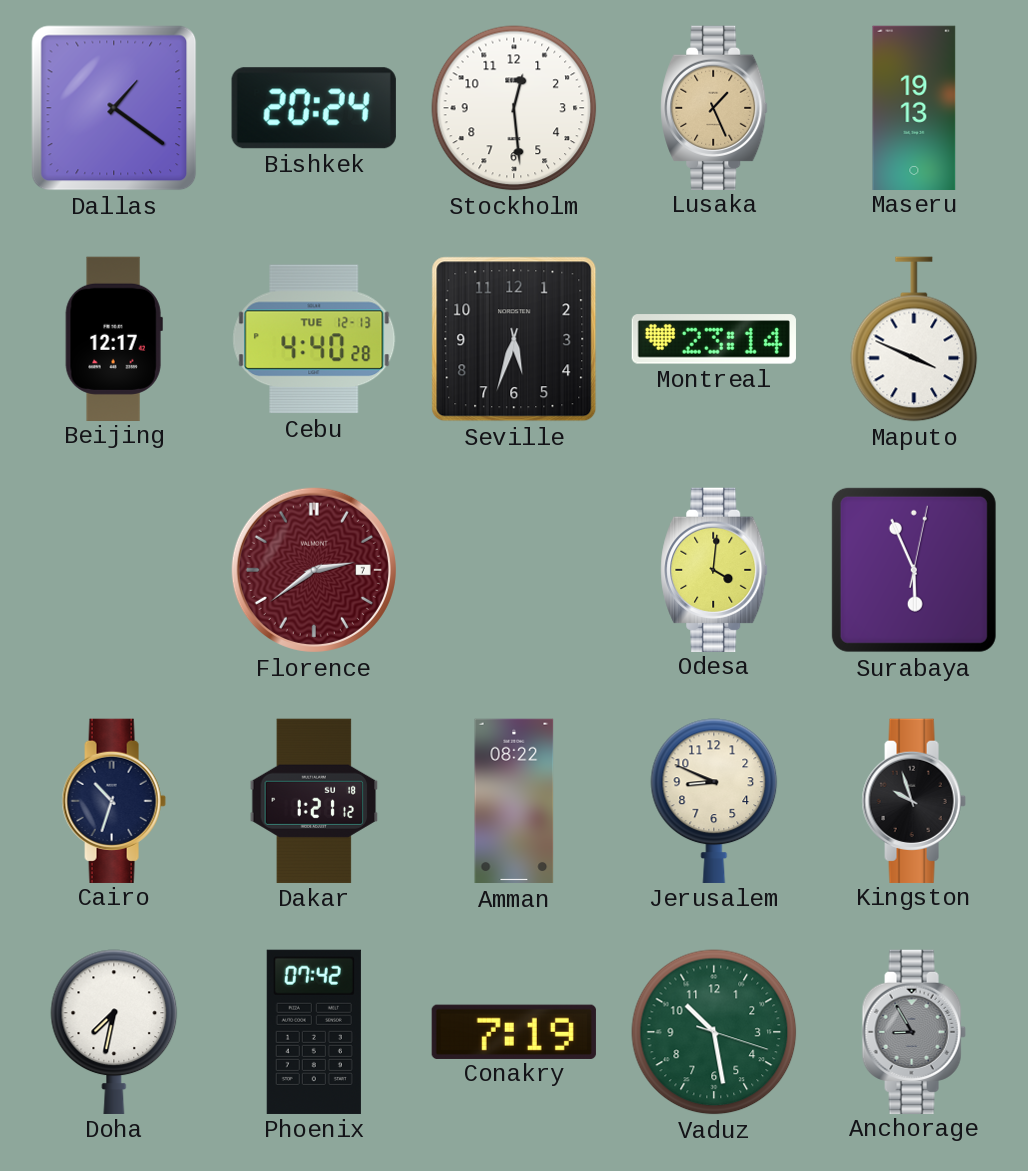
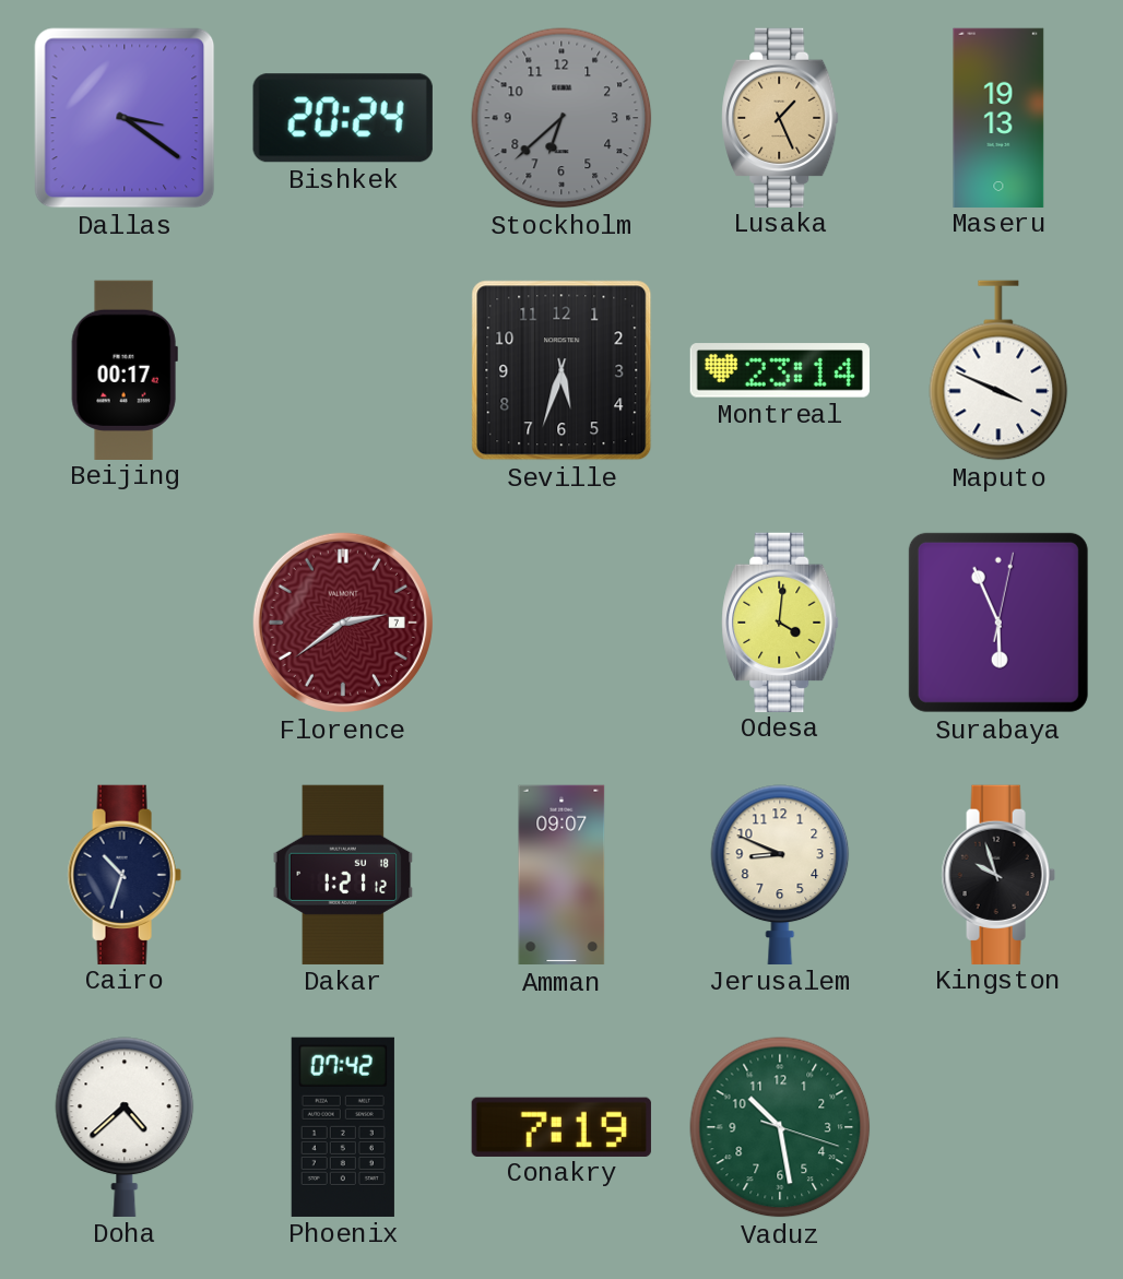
Dallas: 1:21 -> 3:21 (125, 118)
Stockholm: 12:29 -> 6:38 (561, 118)
Stockholm dial: white -> grey (561, 118)
Beijing: 12:17 -> 00:17 (125, 369)
Cebu: 4:40 -> none (314, 339)
Amman: 08:22 -> 09:07 (561, 875)
Doha: 7:32 -> 4:38 (125, 1127)
Anchorage: 8:55 -> none (914, 1031)
